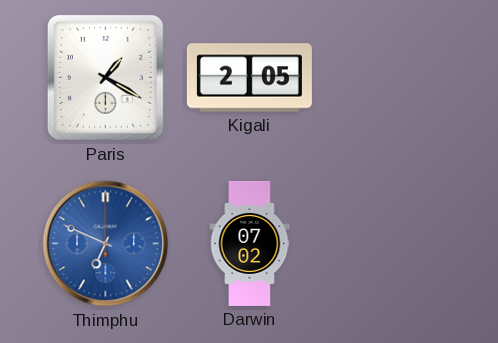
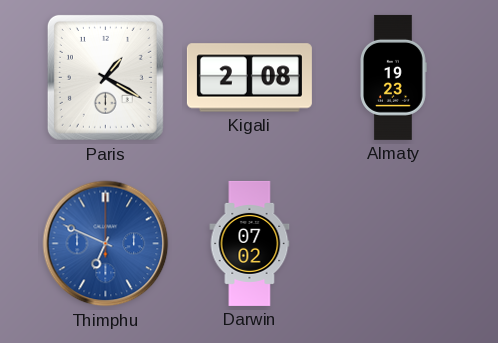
Kigali: 2:05 -> 2:08 (249, 78)
Almaty: none -> 19:23 (393, 77)
